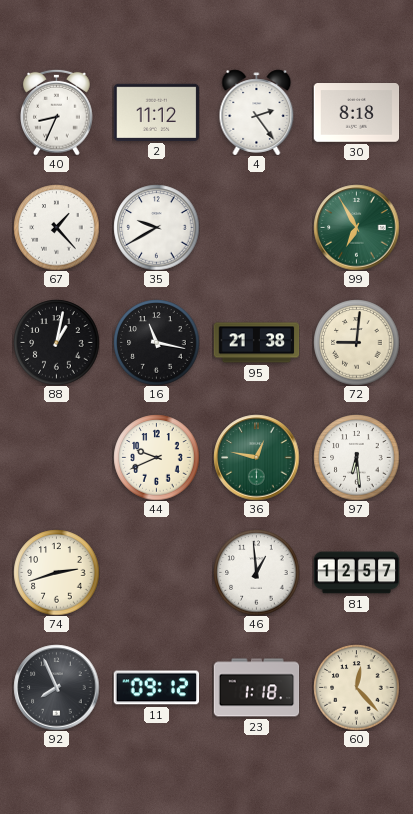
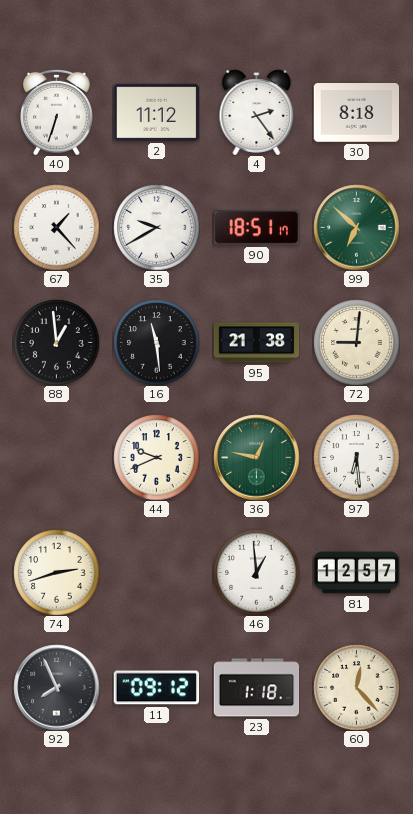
40: 8:34 -> 6:33 (57, 112)
90: none -> 18:51 (256, 228)
99: 6:55 -> 6:52 (356, 227)
88: 1:02 -> 12:59 (56, 342)
16: 11:17 -> 11:29 (156, 342)
